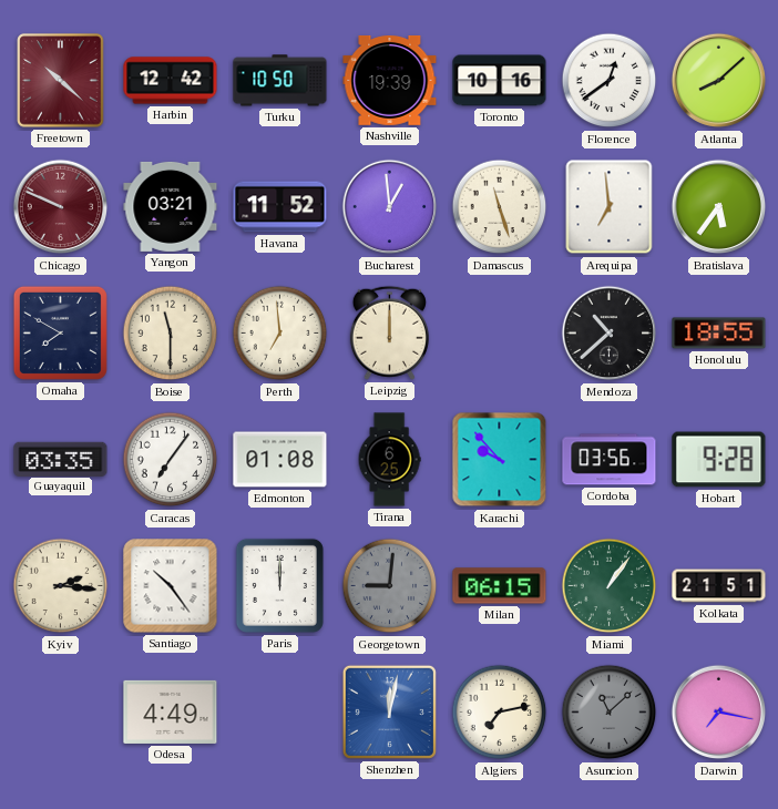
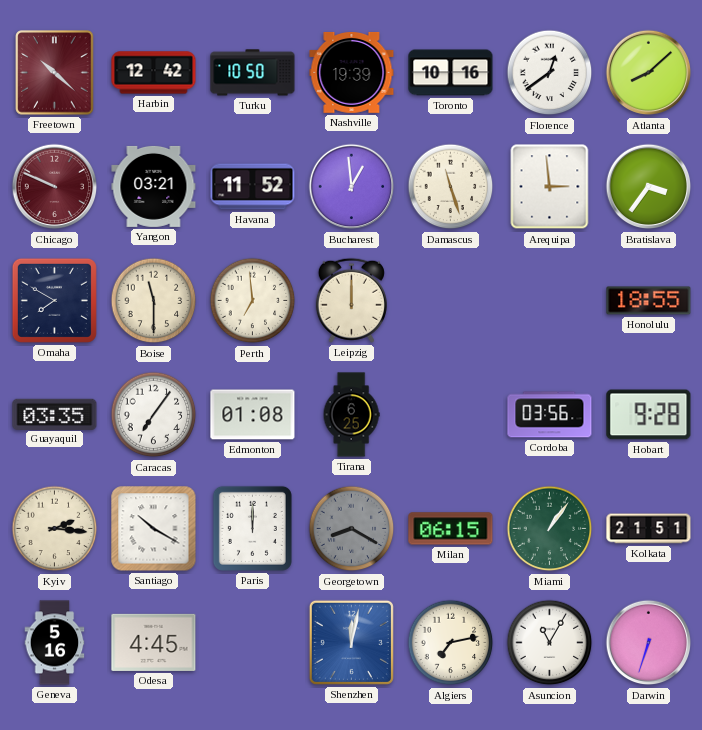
Arequipa: 6:59 -> 2:59 (550, 187)
Bratislava: 5:36 -> 3:36 (649, 187)
Mendoza: 10:38 -> none (610, 334)
Karachi: 9:53 -> none (500, 460)
Santiago: 10:24 -> 10:20 (154, 529)
Georgetown: 9:01 -> 8:20 (352, 529)
Geneva: none -> 5:16 (55, 643)
Odesa: 4:49 -> 4:45 (154, 642)
Asuncion: 11:08 -> 11:05 (550, 643)
Asuncion dial: grey -> white (550, 643)
Darwin: 7:17 -> 6:33 (649, 643)
